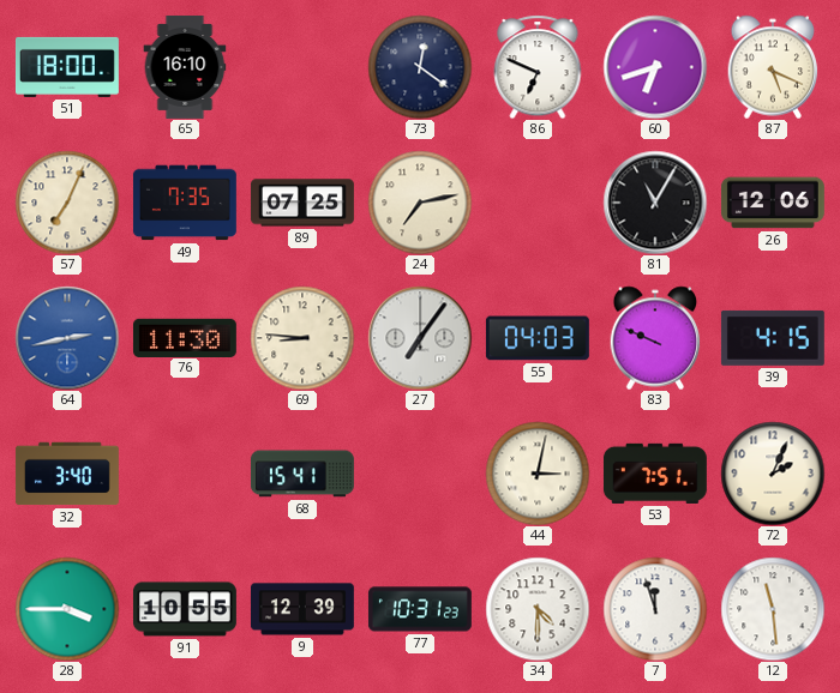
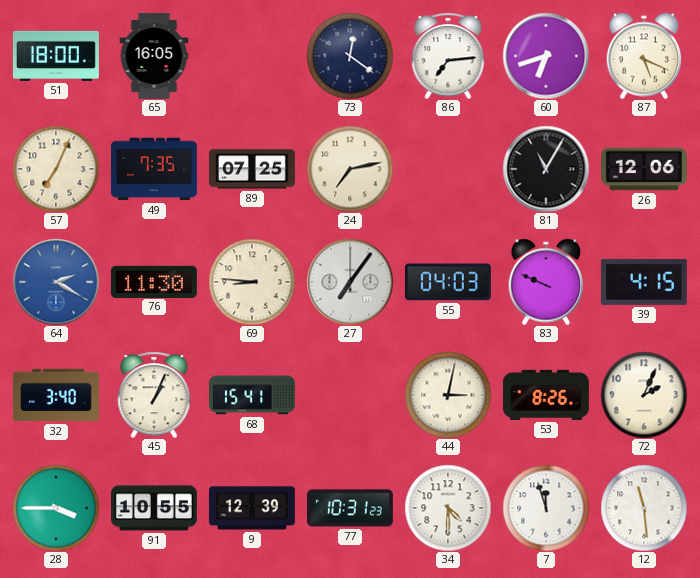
65: 16:10 -> 16:05 (154, 56)
86: 6:49 -> 7:14 (448, 56)
64: 2:43 -> 2:20 (56, 282)
45: none -> 1:04 (154, 395)
53: 7:51 -> 8:26 (546, 395)
